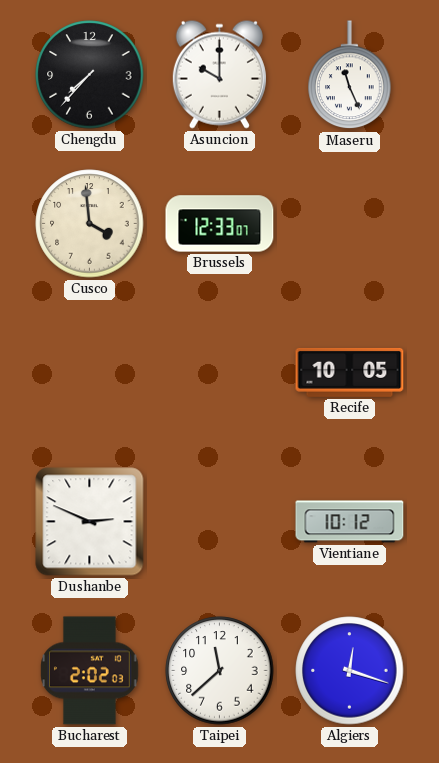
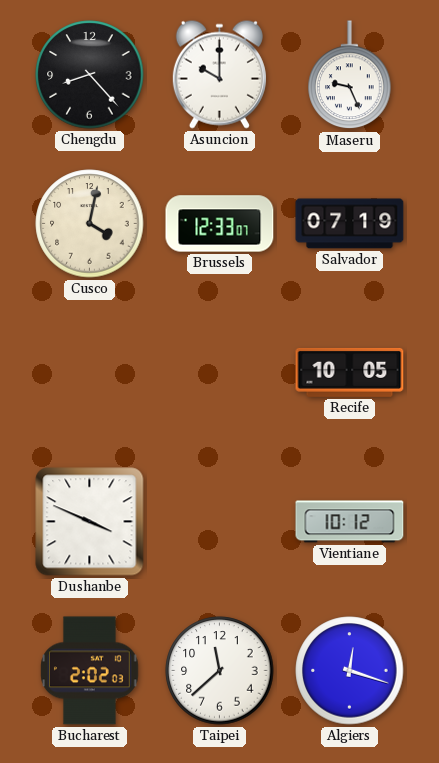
Chengdu: 7:37 -> 8:23 (90, 75)
Maseru: 11:26 -> 9:26 (350, 75)
Cusco: 3:59 -> 4:02 (90, 224)
Salvador: none -> 07:19 (350, 224)
Dushanbe: 2:49 -> 3:49 (90, 522)
